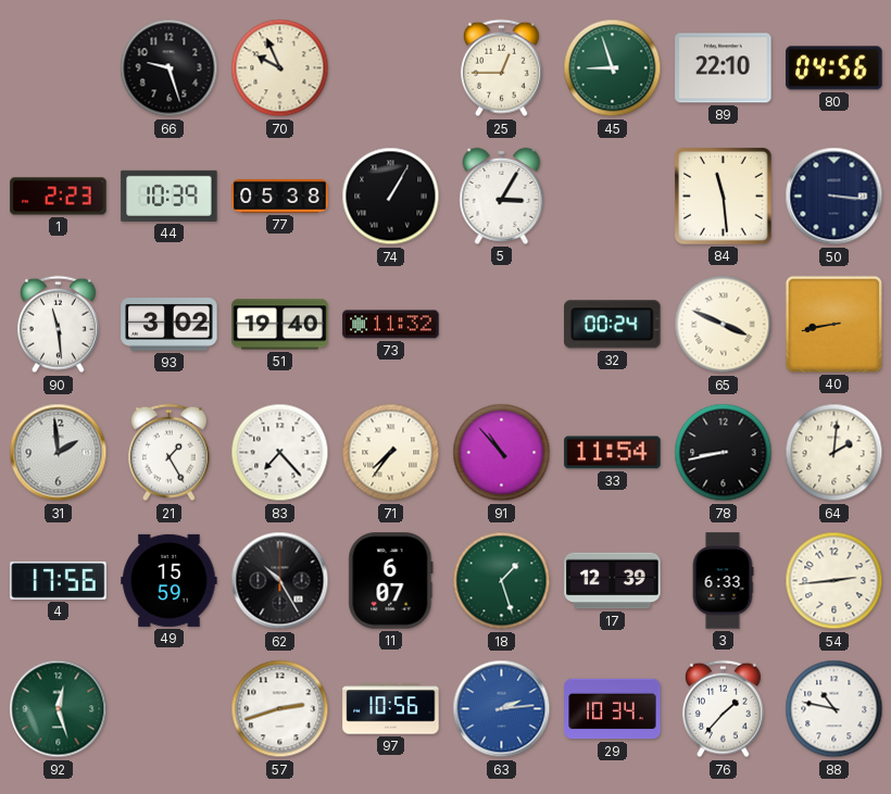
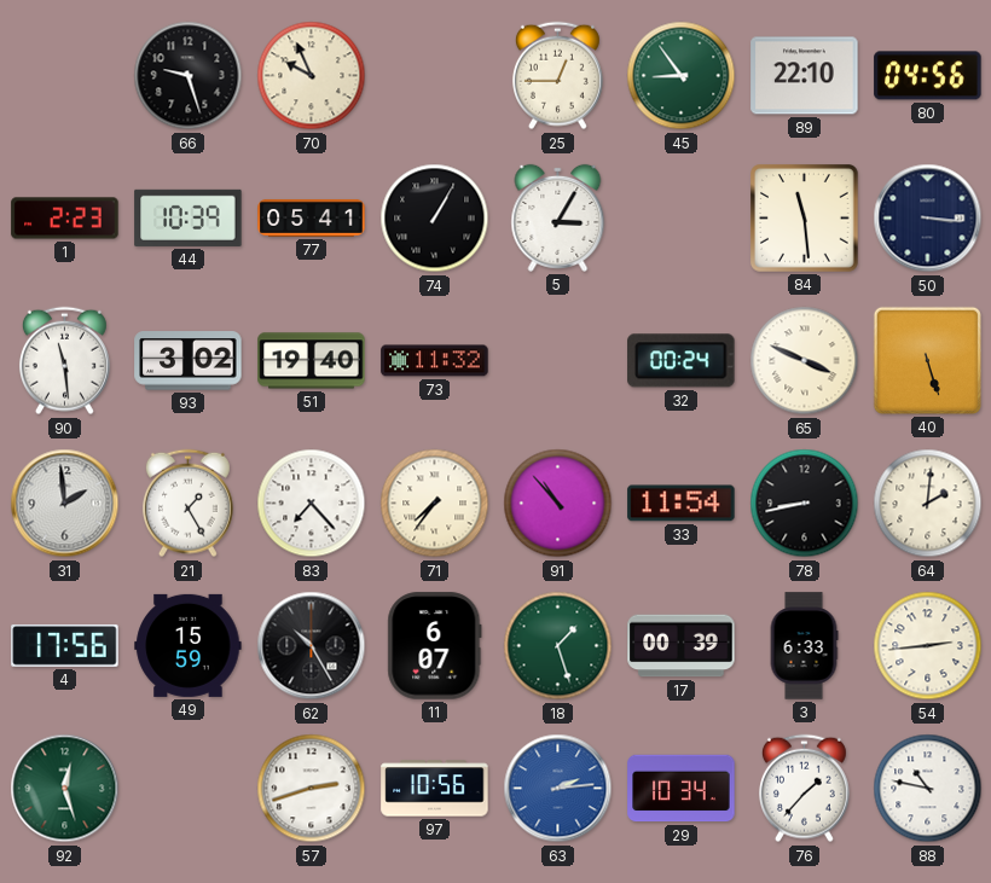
45: 8:57 -> 8:54 (682, 76)
77: 05:38 -> 05:41 (312, 219)
40: 8:43 -> 5:27 (927, 360)
17: 12:39 -> 00:39 (682, 646)
